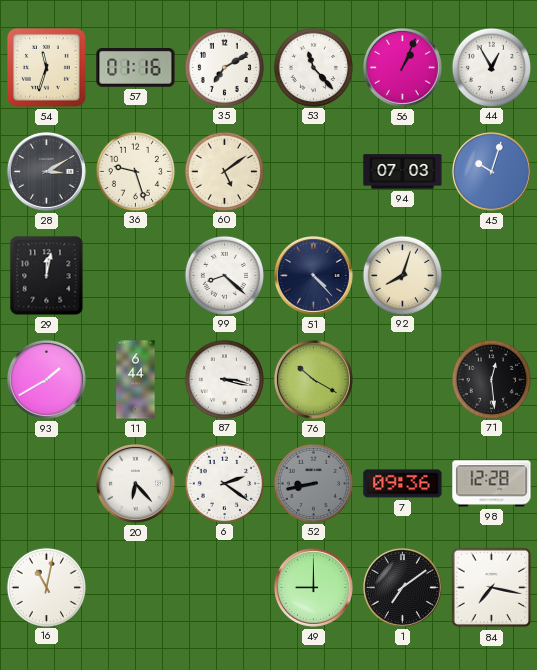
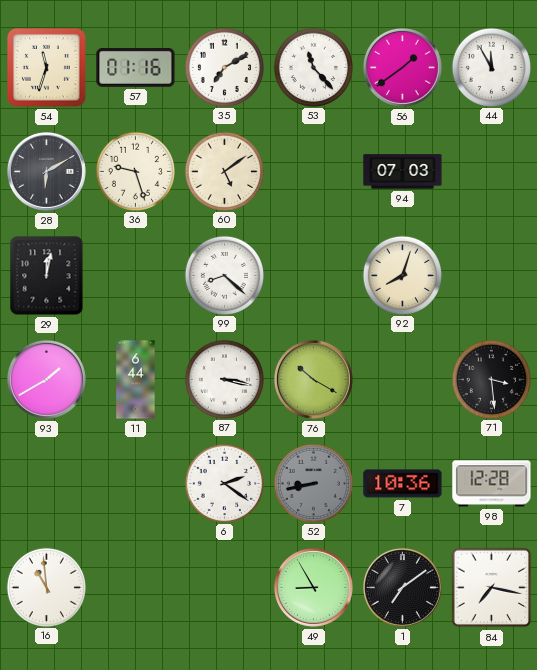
56: 1:04 -> 1:39 (402, 67)
44: 12:55 -> 11:55 (491, 67)
28: 3:10 -> 6:10 (46, 171)
45: 10:03 -> none (491, 171)
51: 4:23 -> none (313, 275)
71: 12:29 -> 3:29 (491, 379)
20: 6:23 -> none (135, 483)
7: 09:36 -> 10:36 (403, 484)
16: 11:02 -> 10:59 (46, 587)
49: 9:00 -> 8:55 (313, 587)
